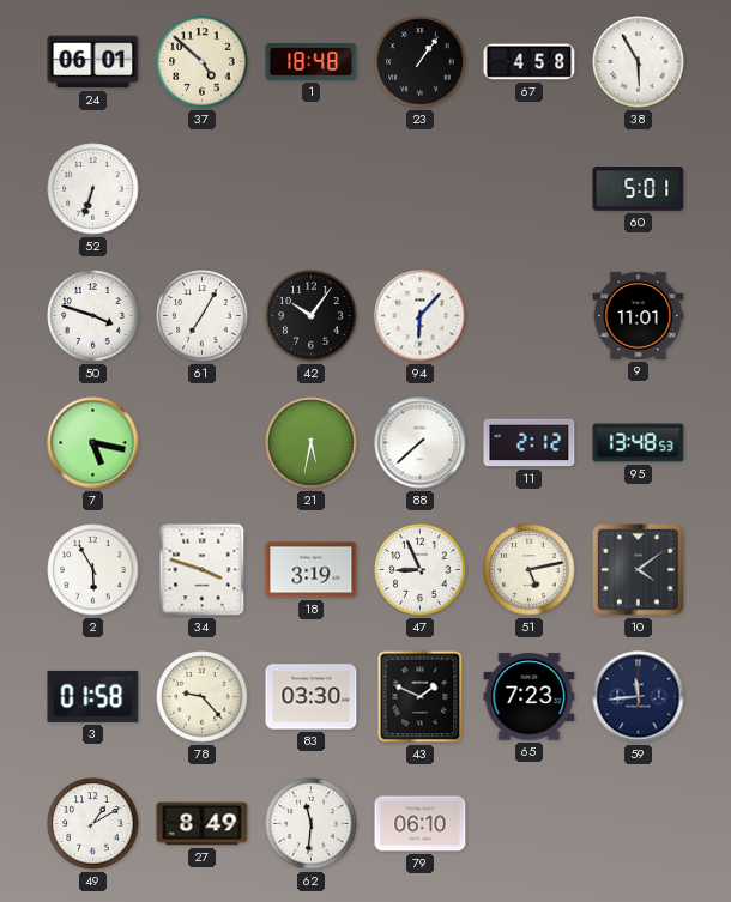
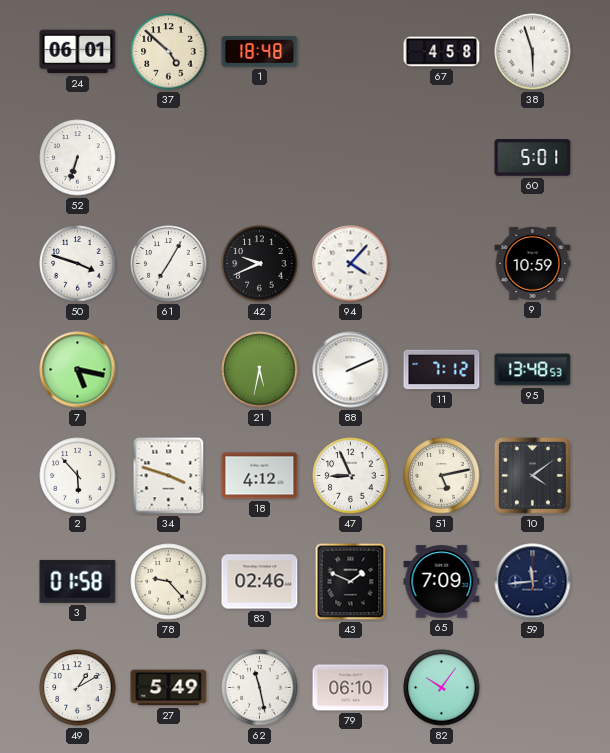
23: 1:06 -> none (421, 62)
38: 5:55 -> 5:57 (533, 52)
42: 10:06 -> 9:41 (260, 264)
94: 6:07 -> 4:07 (351, 264)
9: 11:01 -> 10:59 (533, 263)
88: 7:38 -> 2:11 (351, 370)
11: 2:12 -> 7:12 (442, 370)
2: 5:55 -> 5:53 (78, 476)
18: 3:19 -> 4:12 (260, 476)
83: 03:30 -> 02:46 (260, 582)
65: 7:23 -> 7:09 (442, 582)
27: 8:49 -> 5:49 (169, 688)
62: 11:31 -> 11:28 (260, 688)
82: none -> 10:06 (442, 688)
